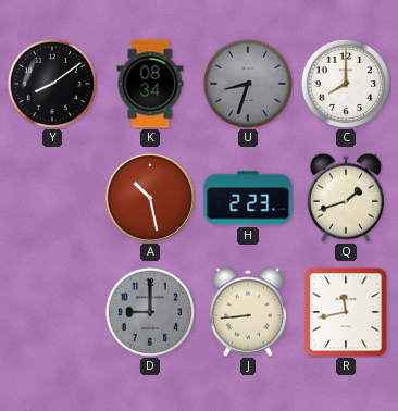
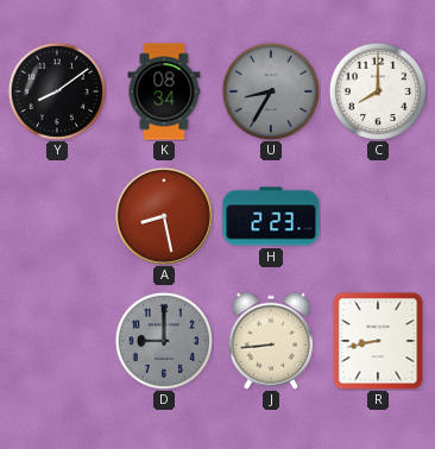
U: 8:33 -> 8:35 (271, 91)
A: 10:28 -> 8:28 (164, 216)
Q: 1:42 -> none (346, 198)
R: 11:43 -> 8:43 (378, 341)
